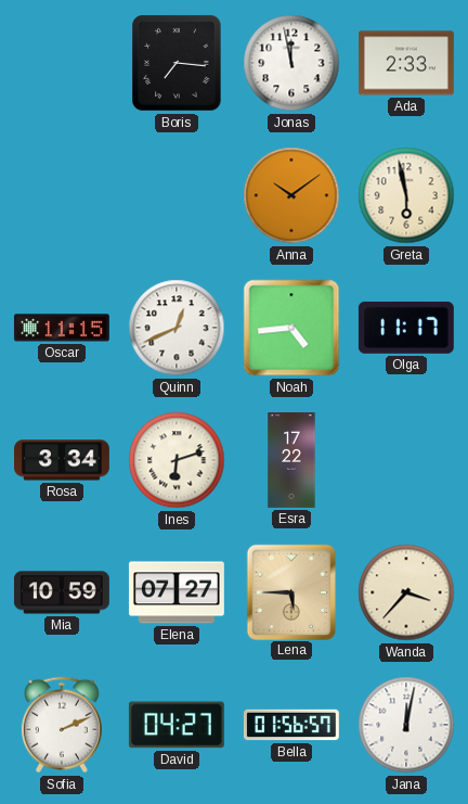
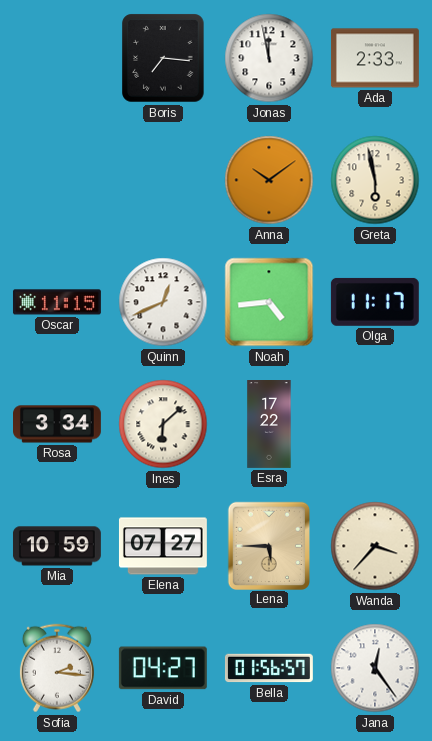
Ines: 6:12 -> 6:08 (163, 424)
Sofia: 2:11 -> 2:16 (57, 668)
Jana: 12:02 -> 12:24 (375, 668)
